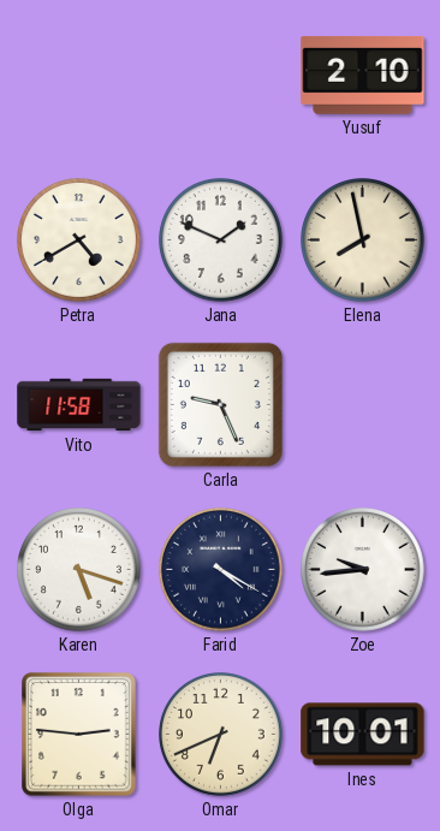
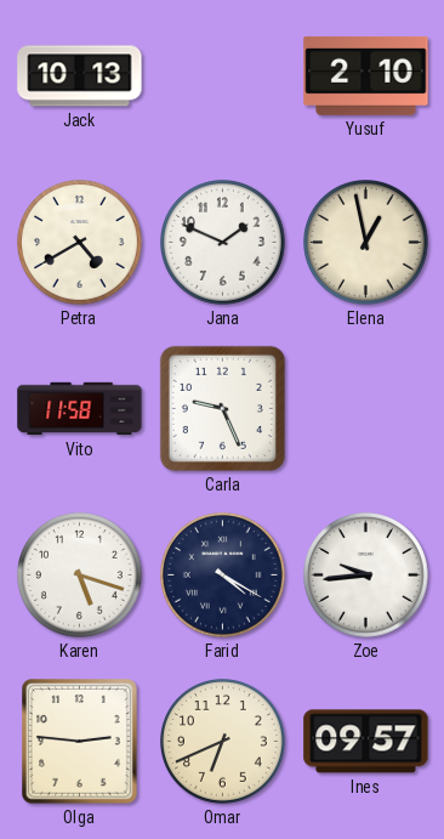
Jack: none -> 10:13 (80, 76)
Elena: 7:58 -> 12:58 (366, 243)
Ines: 10:01 -> 09:57 (366, 742)
